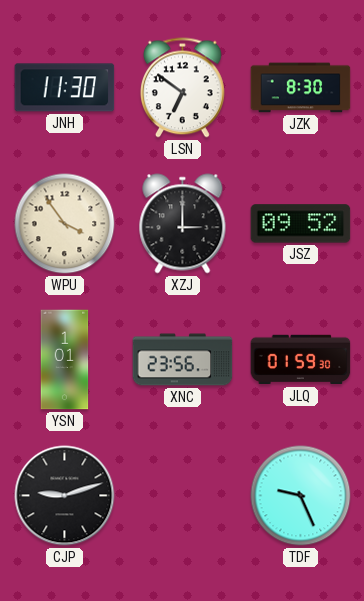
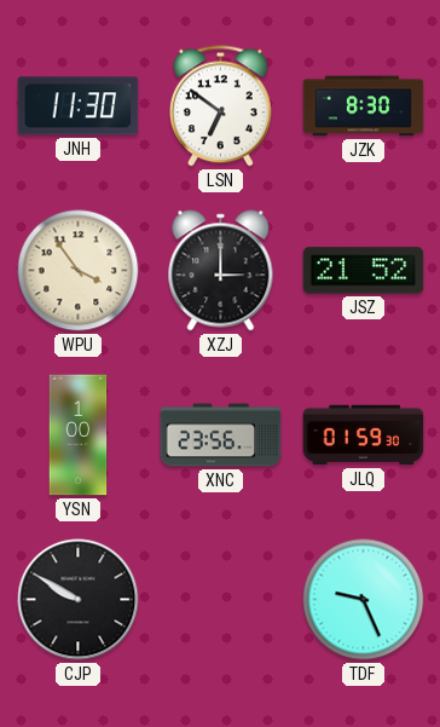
JSZ: 09:52 -> 21:52 (364, 271)
YSN: 1:01 -> 1:00 (79, 435)
CJP: 9:12 -> 9:50 (79, 600)
